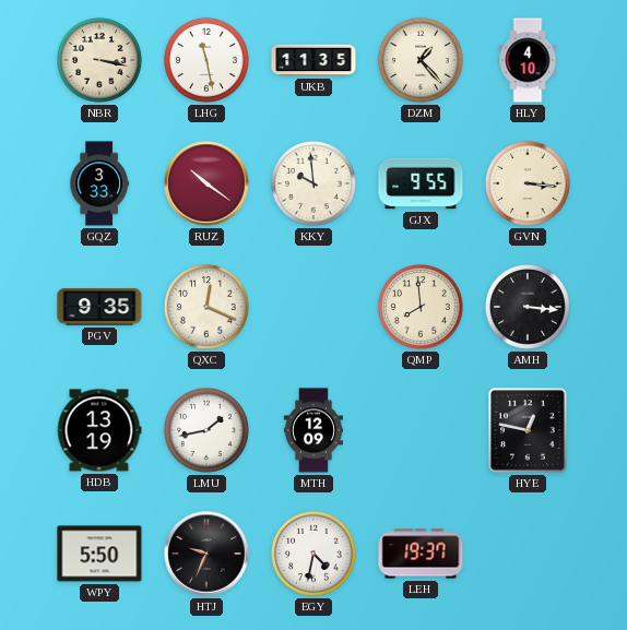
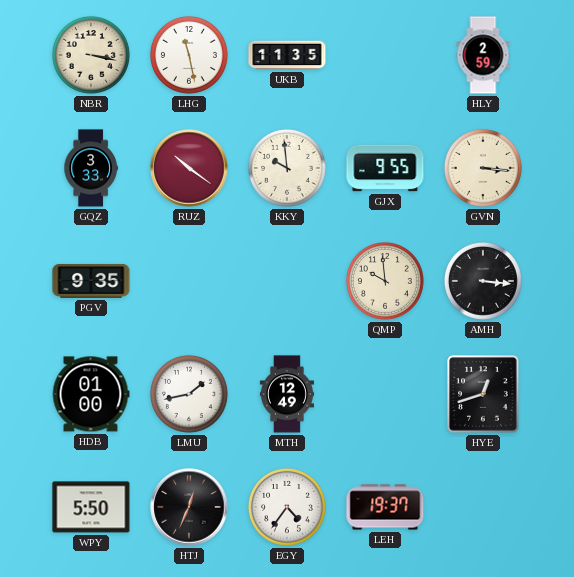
DZM: 1:23 -> none (421, 60)
HLY: 4:10 -> 2:59 (483, 55)
QXC: 12:19 -> none (206, 307)
QMP: 7:59 -> 9:59 (385, 281)
HDB: 13:19 -> 01:00 (91, 394)
MTH: 12:09 -> 12:49 (287, 394)
HYE: 12:47 -> 12:42 (483, 394)
HTJ: 9:34 -> 12:34 (189, 507)
EGY: 4:32 -> 4:36 (287, 507)
